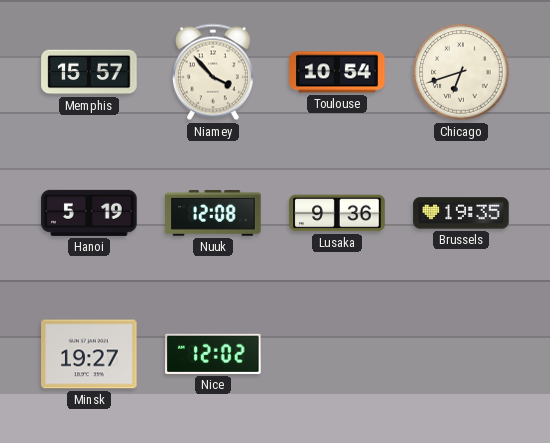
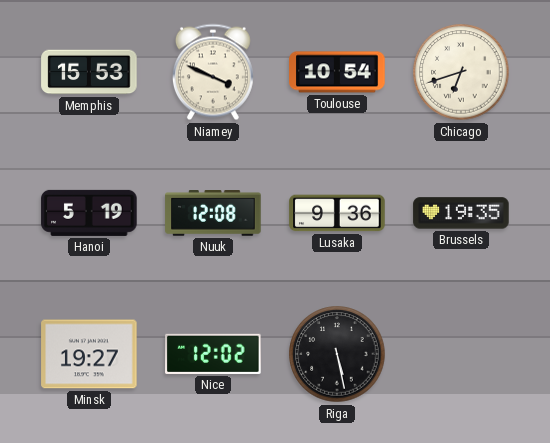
Memphis: 15:57 -> 15:53 (89, 72)
Niamey: 3:53 -> 3:49 (213, 72)
Riga: none -> 5:28 (337, 354)
